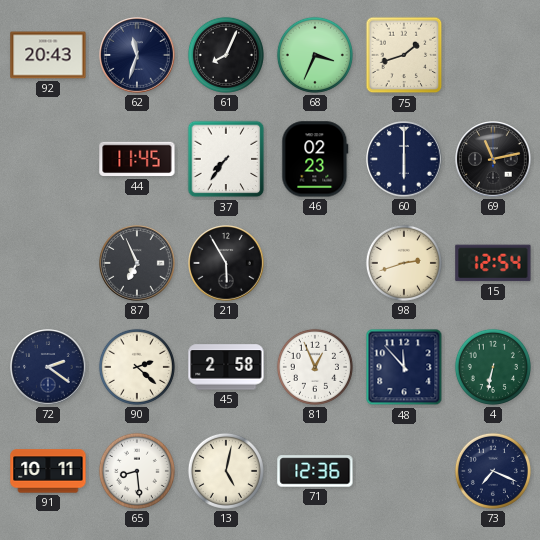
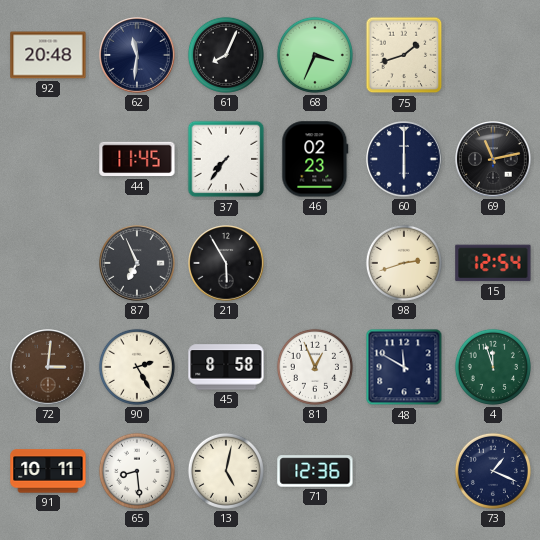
92: 20:43 -> 20:48 (48, 55)
62: 11:33 -> 11:31 (137, 55)
72: 2:21 -> 3:01 (48, 367)
72 dial: navy -> brown (48, 367)
90: 2:22 -> 2:25 (137, 367)
45: 2:58 -> 8:58 (226, 367)
48: 11:53 -> 11:50 (404, 367)
4: 6:32 -> 11:57 (493, 367)
73: 7:19 -> 1:19 (493, 471)
